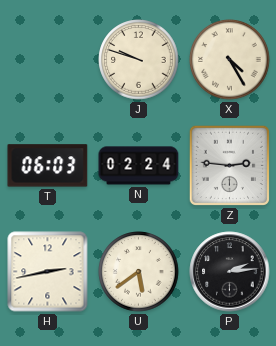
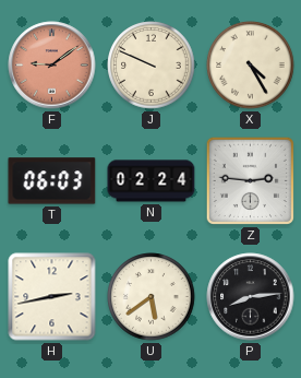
F: none -> 9:09 (52, 66)
J: 9:48 -> 9:49 (152, 66)
P: 2:14 -> 8:14 (251, 297)
